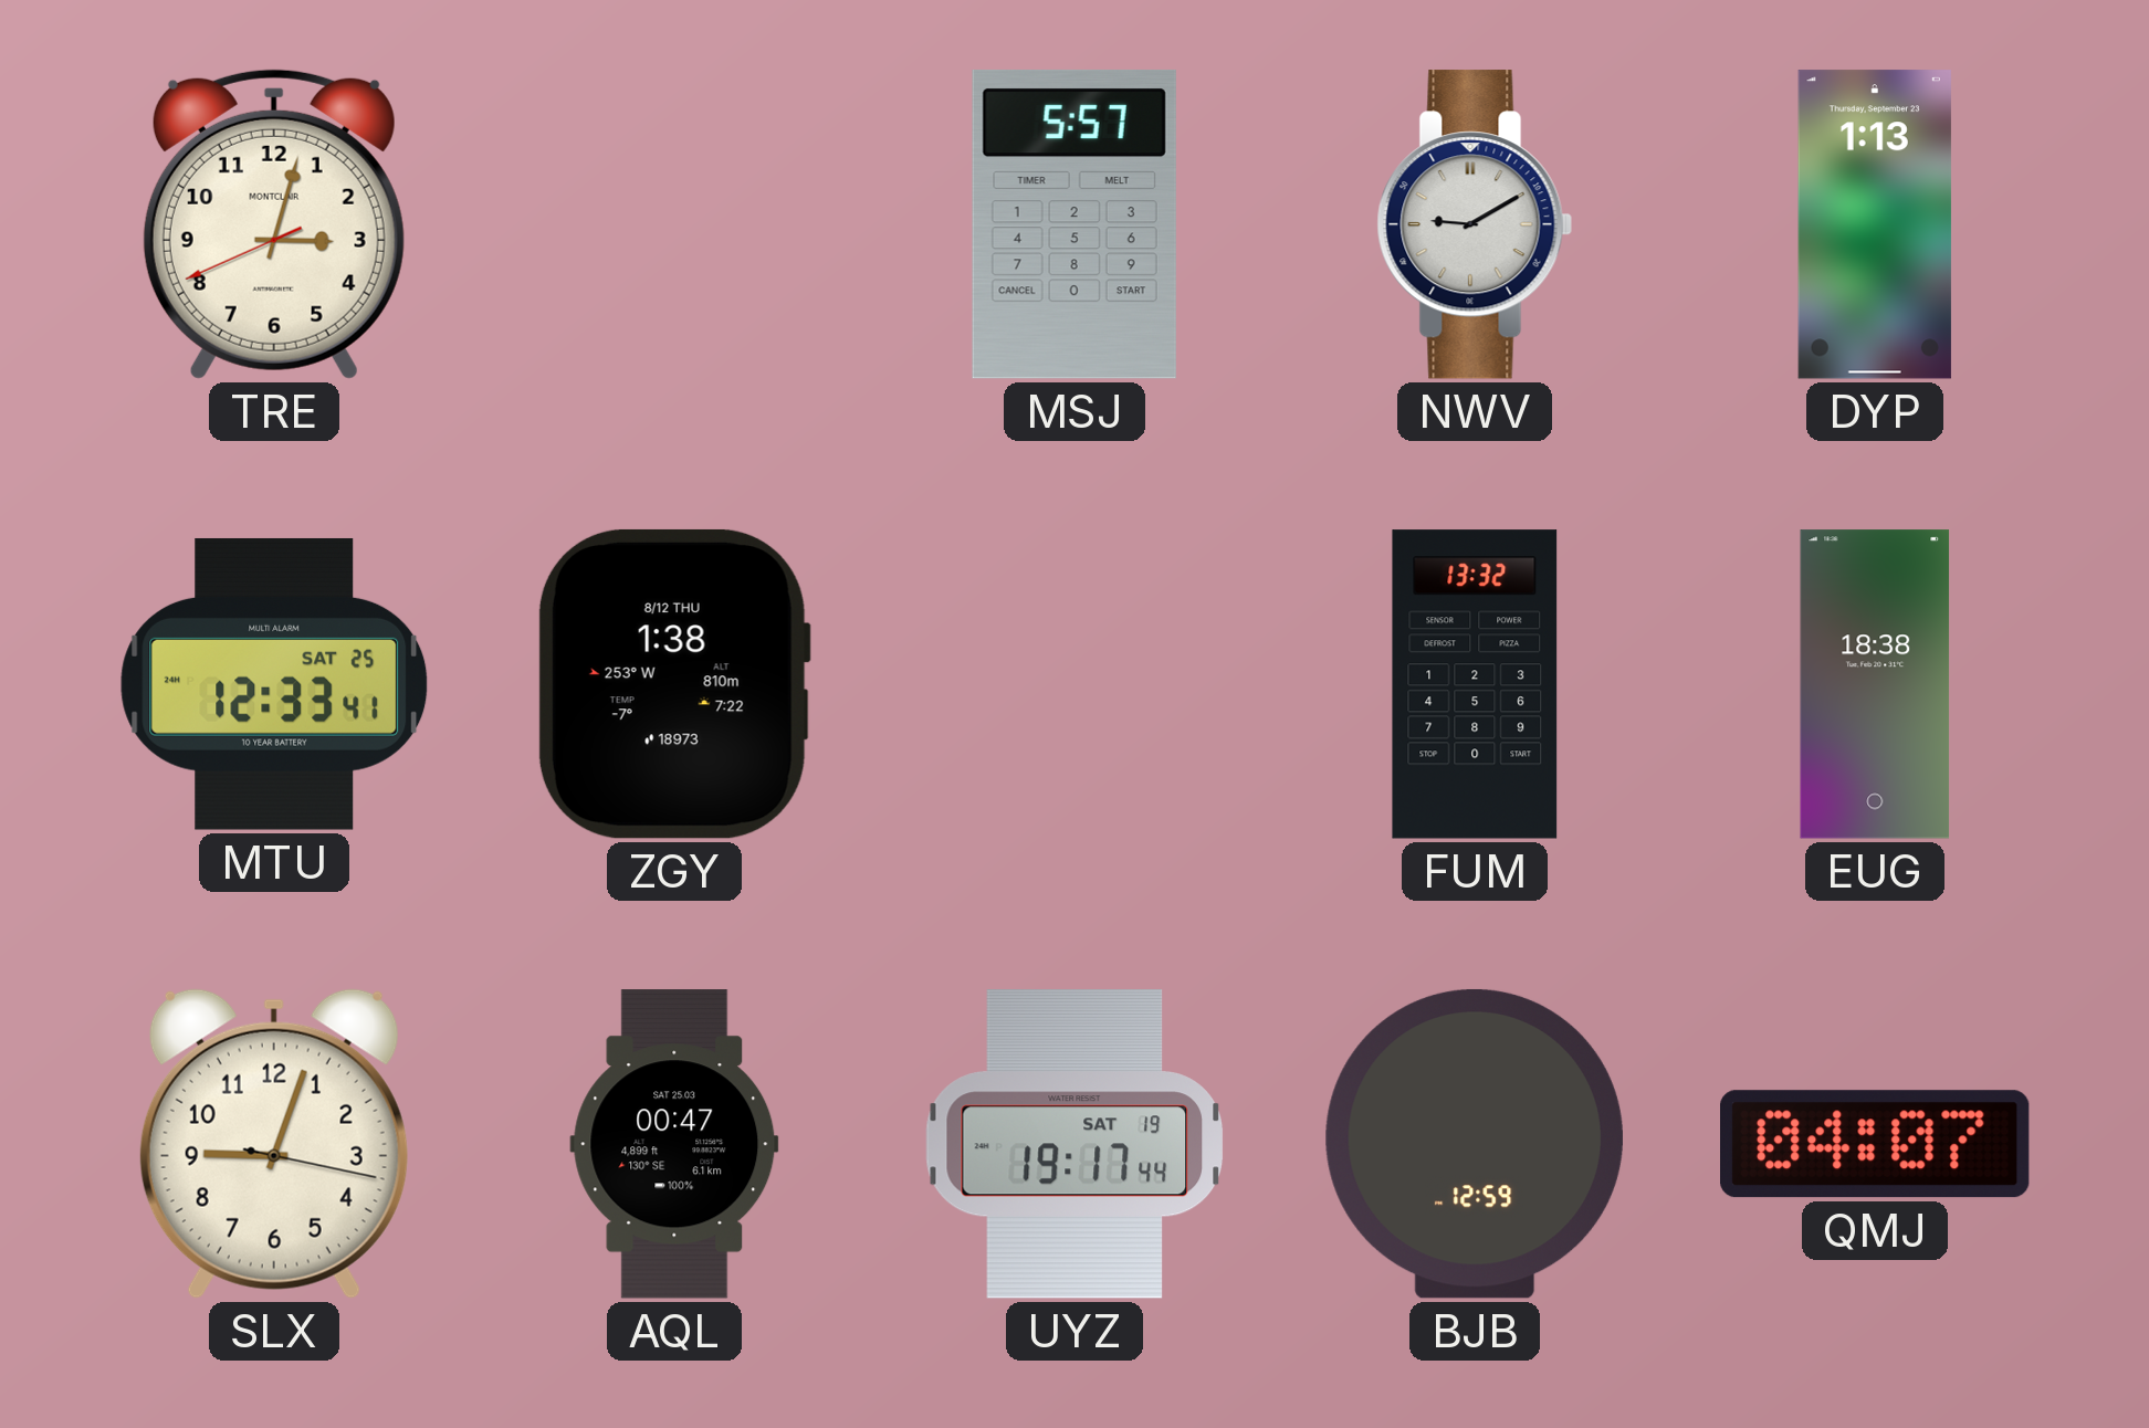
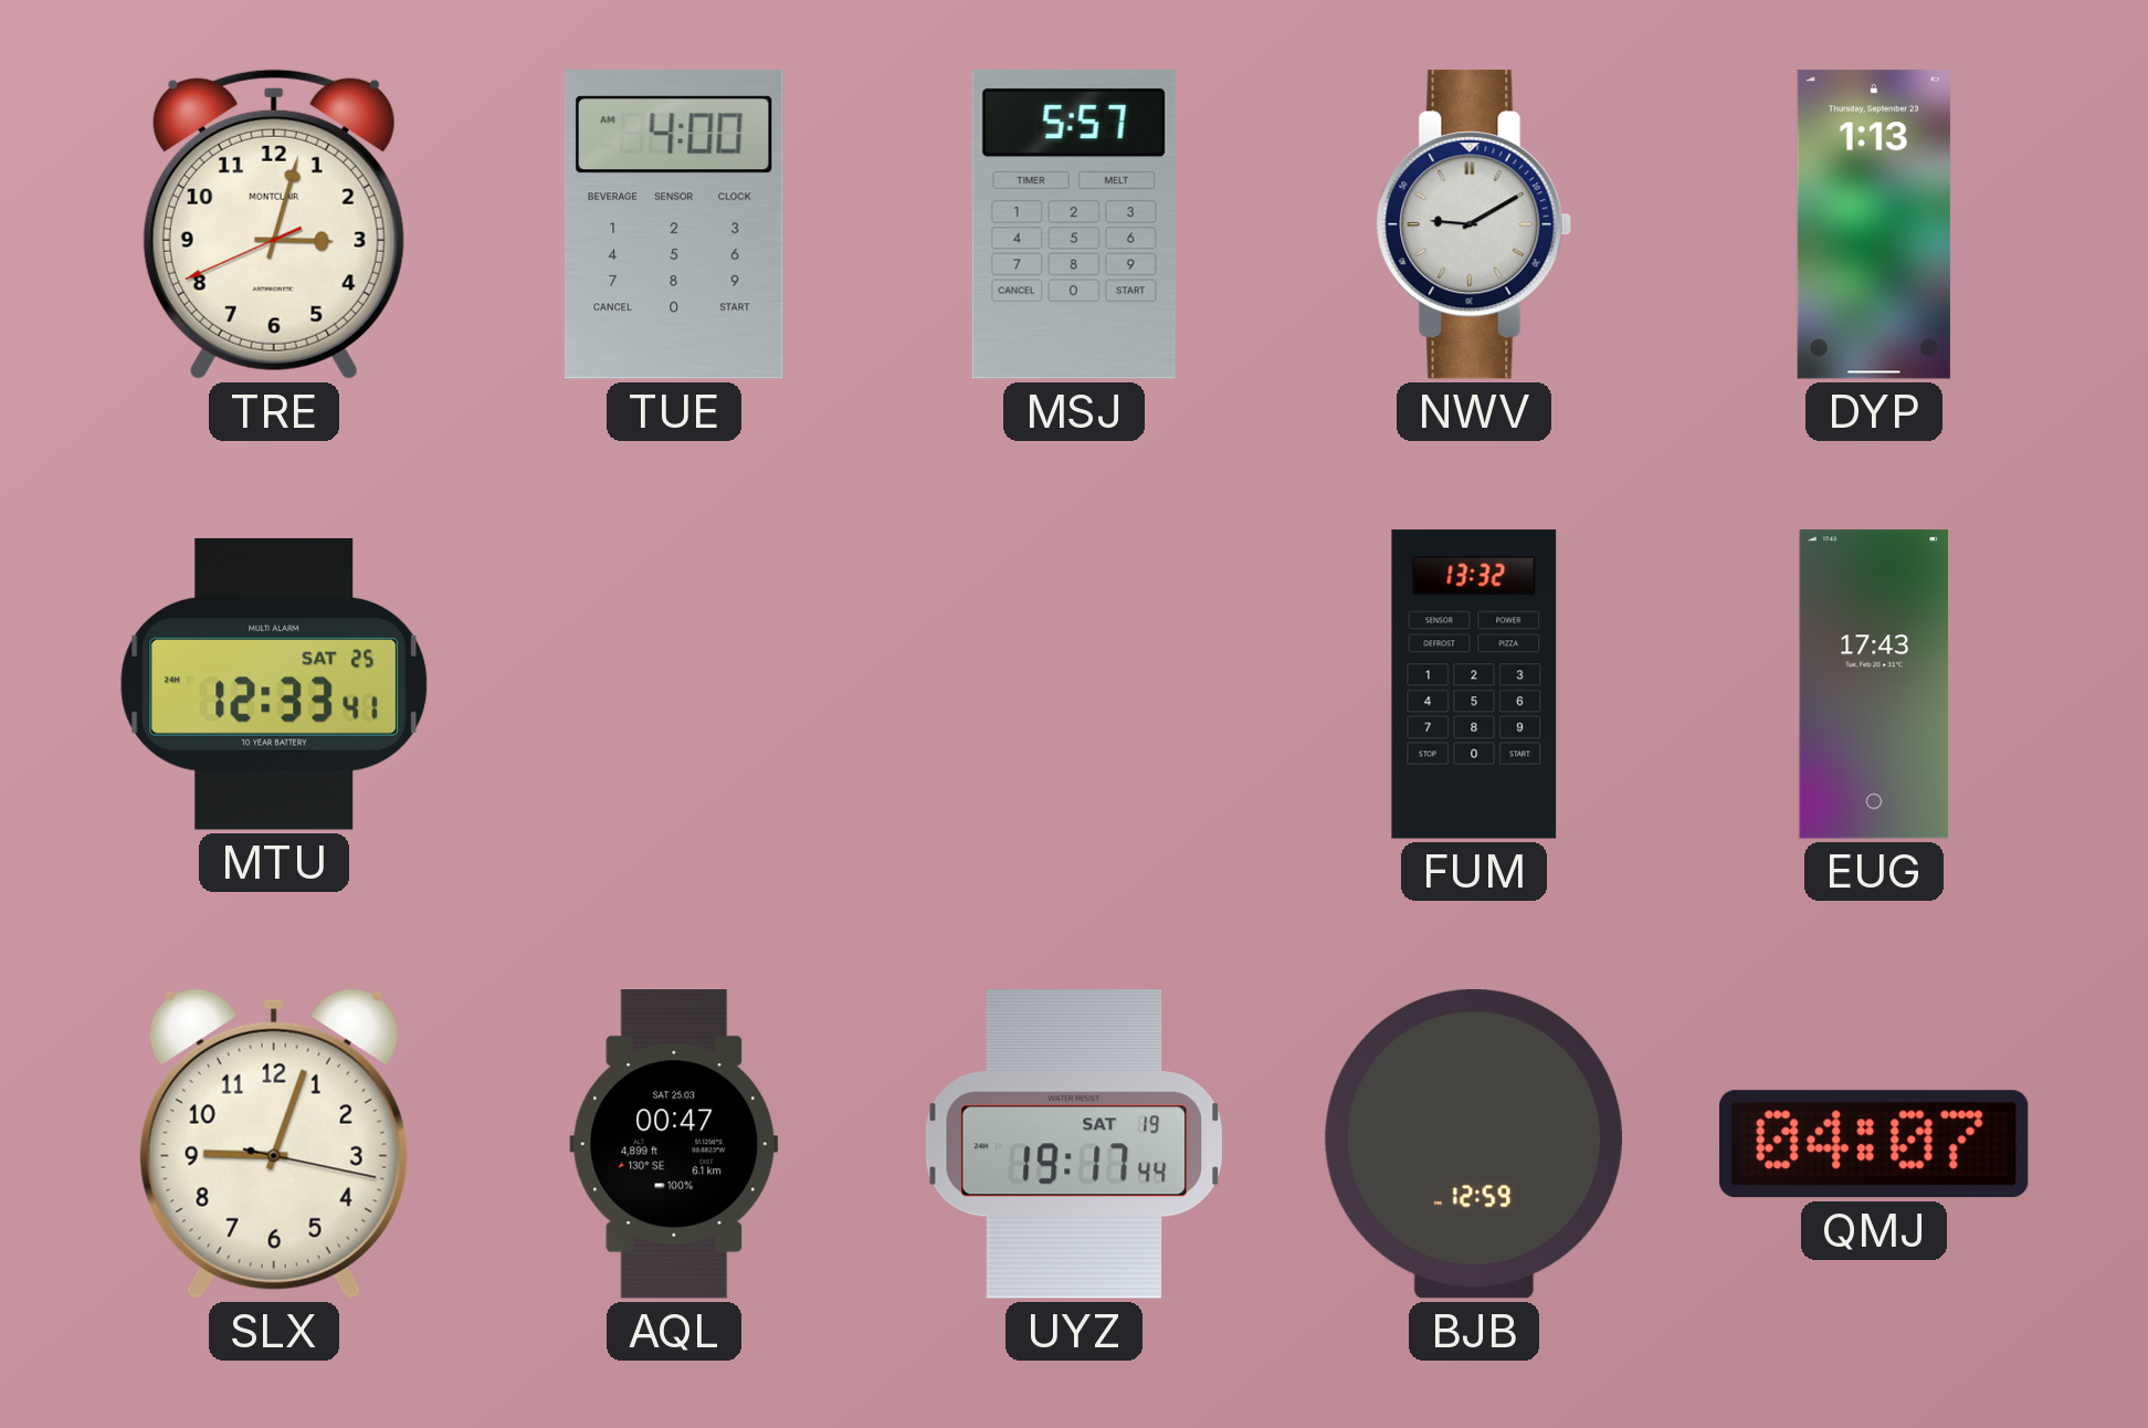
TUE: none -> 4:00 (674, 225)
ZGY: 1:38 -> none (673, 684)
EUG: 18:38 -> 17:43 (1874, 684)
